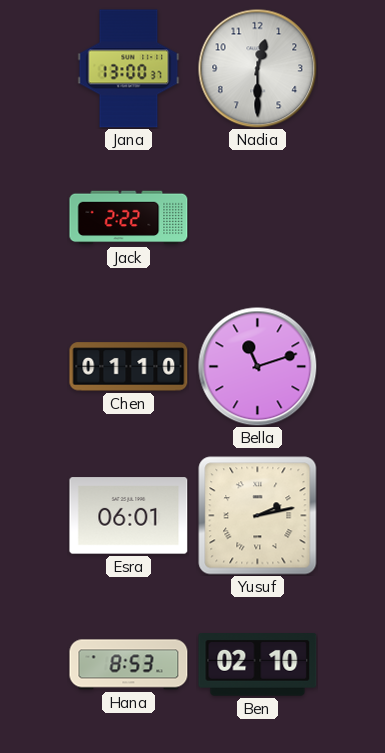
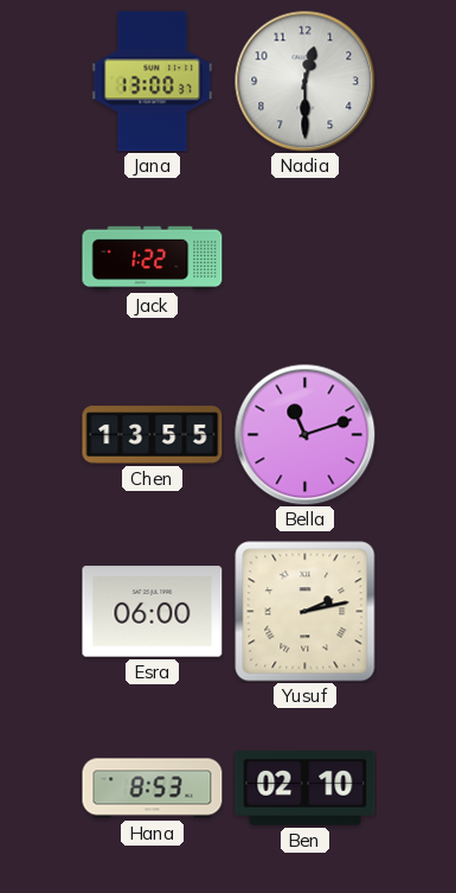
Jack: 2:22 -> 1:22 (153, 259)
Chen: 01:10 -> 13:55 (153, 435)
Esra: 06:01 -> 06:00 (153, 612)
